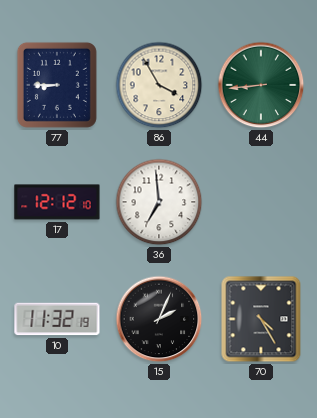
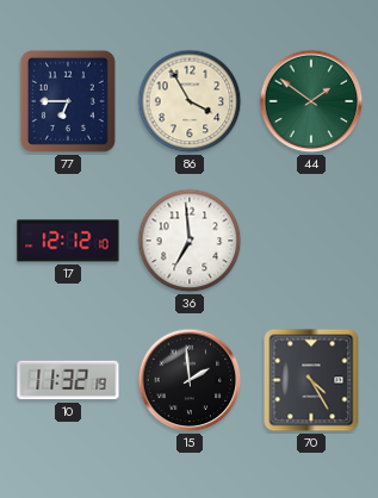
77: 8:45 -> 6:45 (68, 101)
44: 8:44 -> 1:51 (311, 101)
15: 2:04 -> 1:59 (190, 380)
